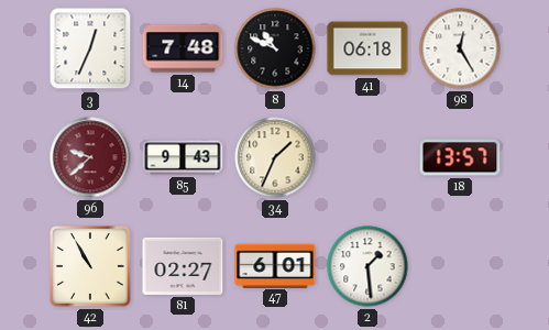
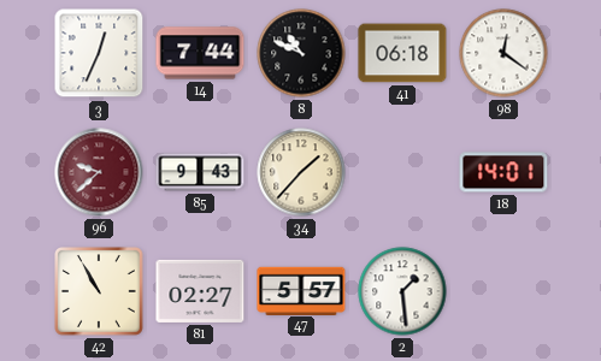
14: 7:48 -> 7:44 (200, 53)
98: 12:25 -> 12:21 (503, 53)
34: 1:34 -> 1:37 (301, 172)
18: 13:57 -> 14:01 (503, 172)
47: 6:01 -> 5:57 (301, 290)
